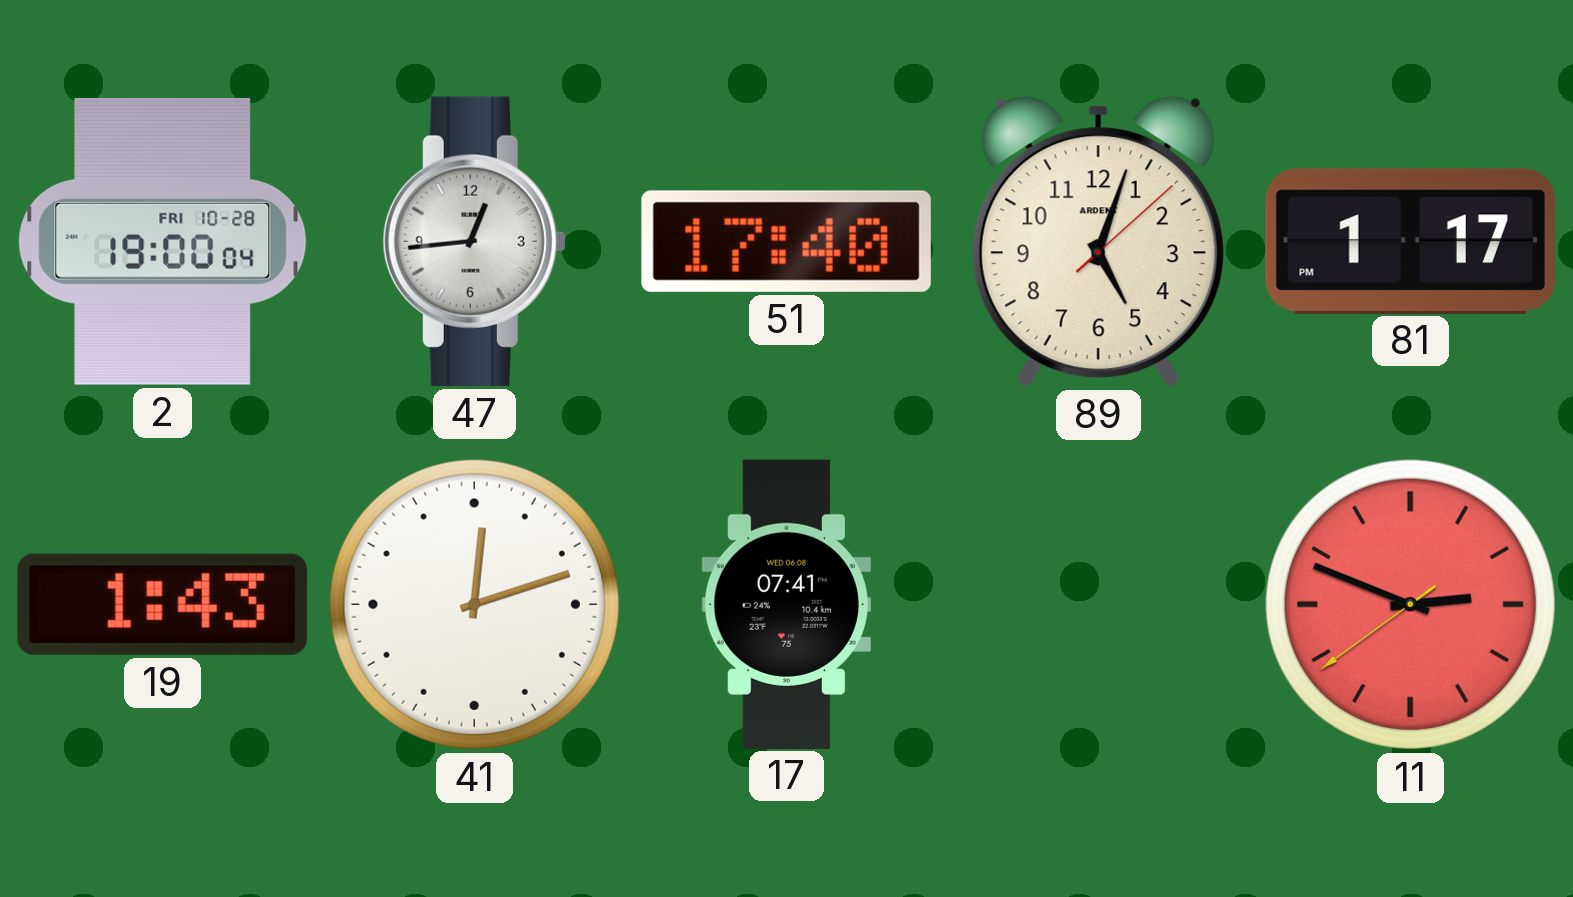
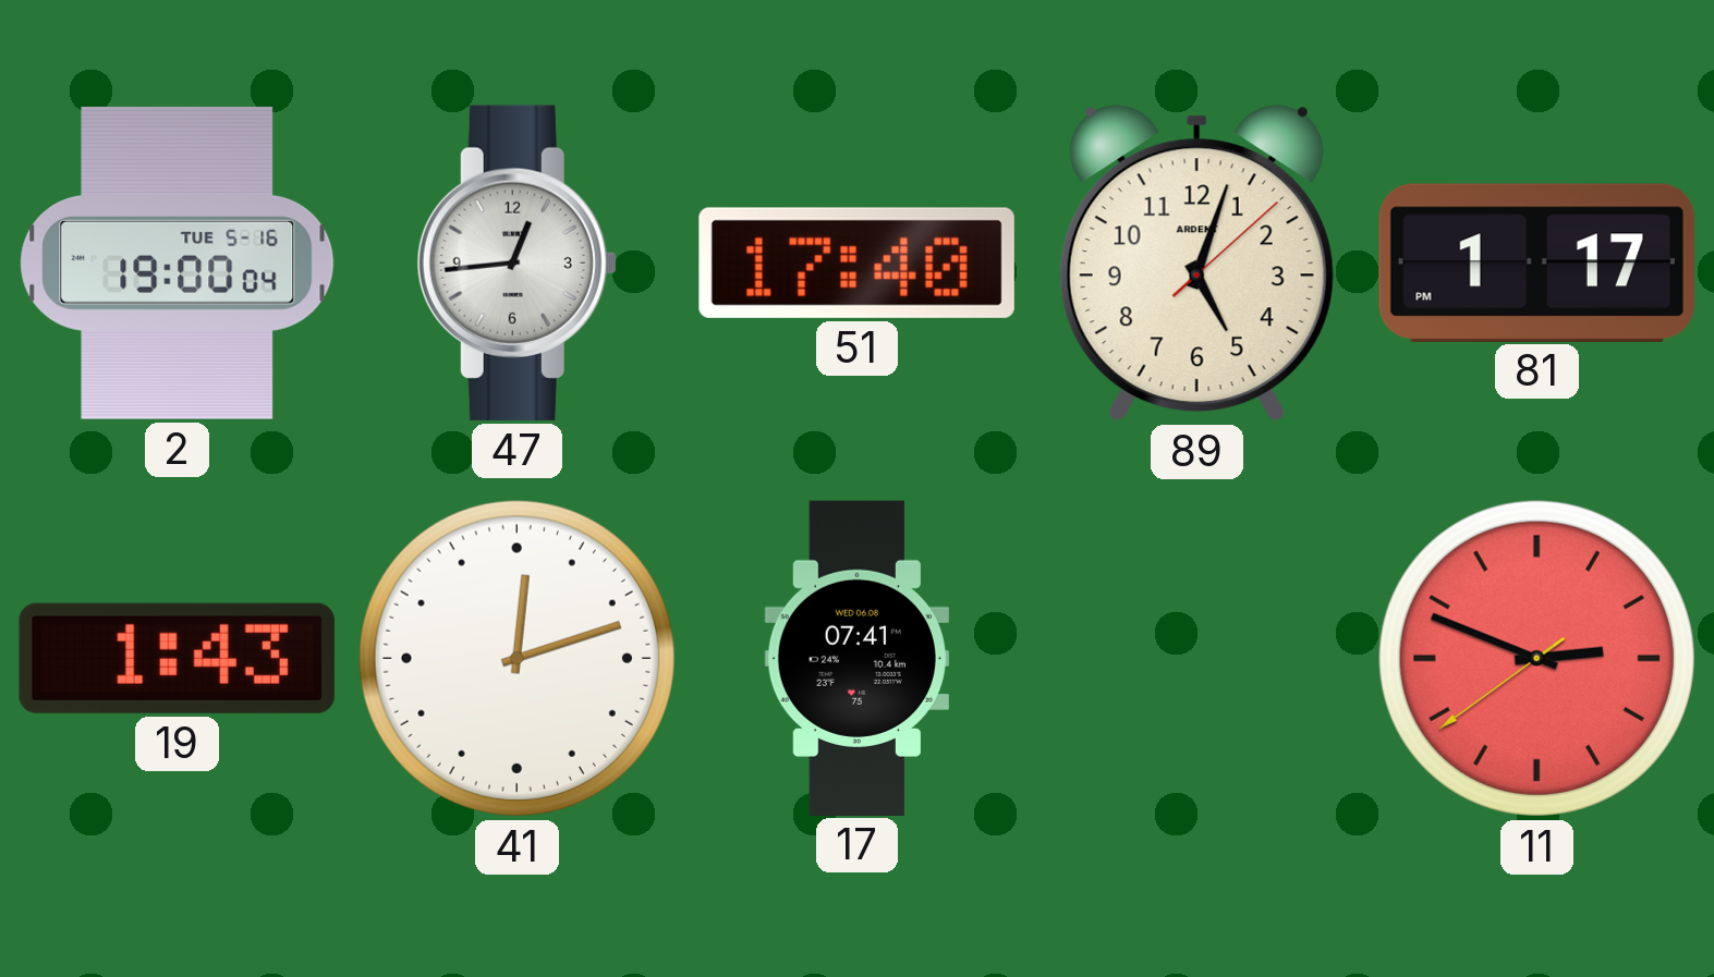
2 date: FRI 10-28 -> TUE 5-16 (178, 262)
